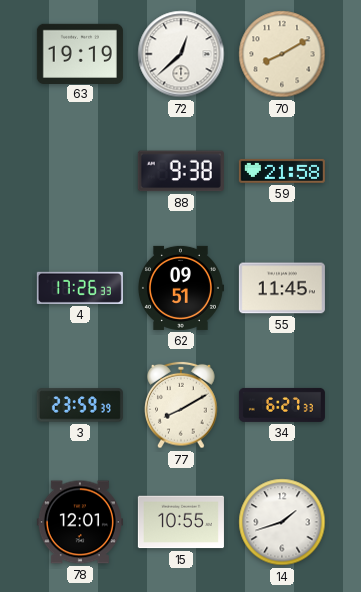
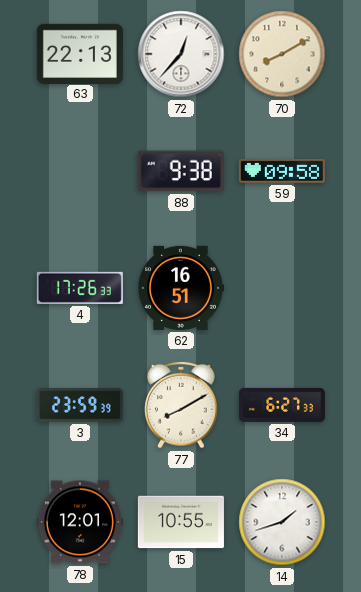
63: 19:19 -> 22:13 (80, 53)
72: 12:38 -> 12:37 (181, 54)
59: 21:58 -> 09:58 (282, 171)
62: 09:51 -> 16:51 (180, 288)
55: 11:45 -> none (282, 288)
